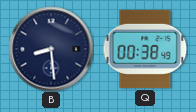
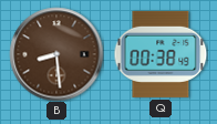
B dial: navy -> brown (56, 54)
